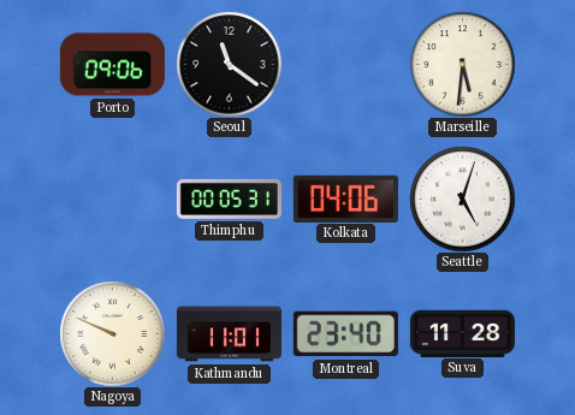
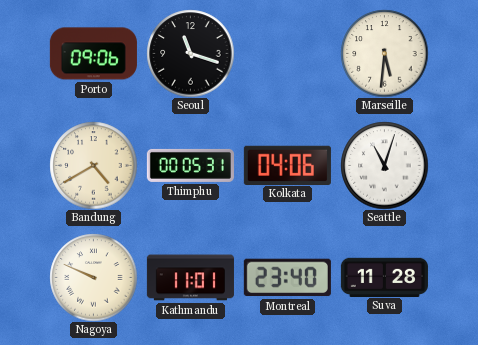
Seoul: 11:21 -> 11:18 (190, 53)
Bandung: none -> 4:40 (93, 165)
Seattle: 5:03 -> 11:03 (384, 165)
